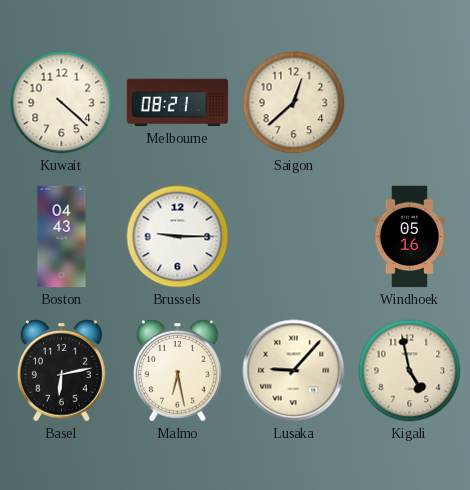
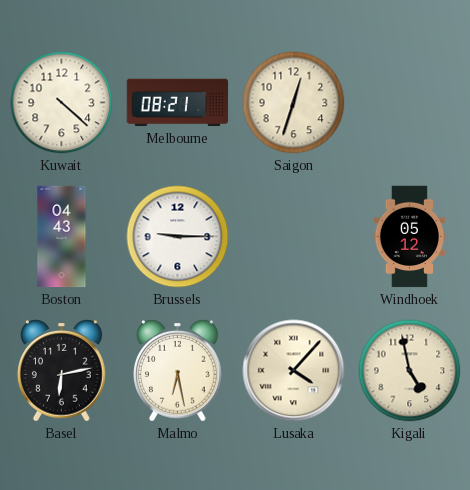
Saigon: 12:38 -> 12:33 (294, 103)
Windhoek: 05:16 -> 05:12 (410, 237)
Lusaka: 9:07 -> 4:07 (294, 371)
